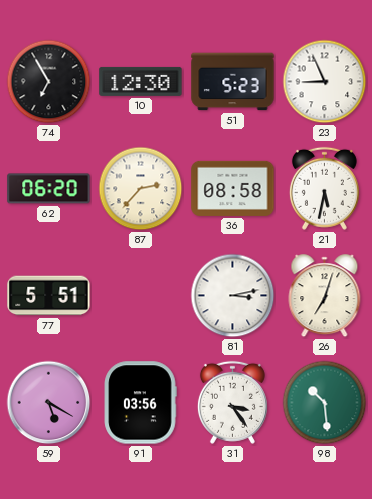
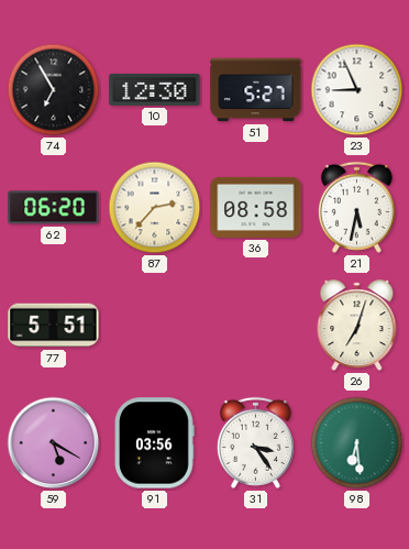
51: 5:23 -> 5:27 (256, 90)
81: 3:13 -> none (233, 296)
98: 10:29 -> 6:29 (357, 443)
